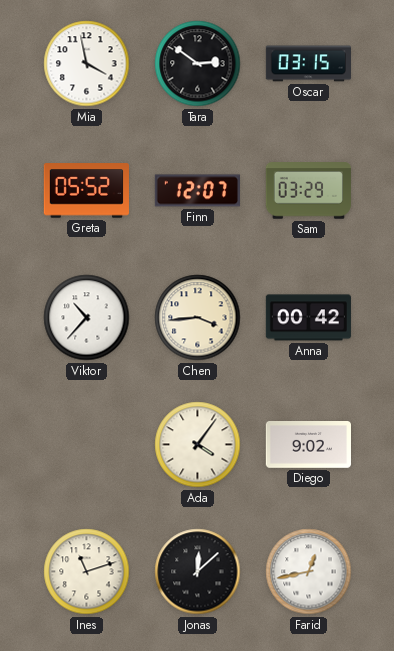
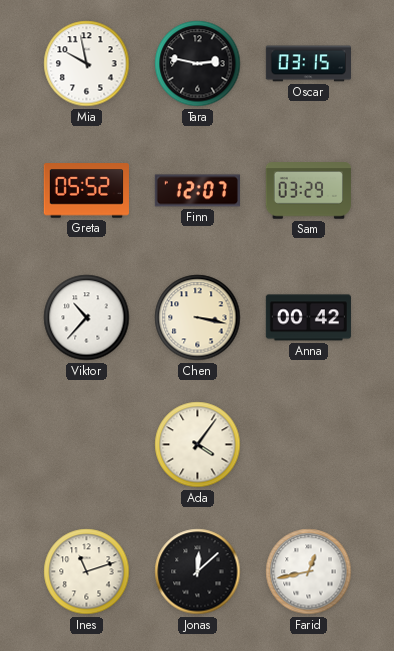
Mia: 3:58 -> 9:58 (87, 64)
Tara: 2:51 -> 2:47 (198, 64)
Chen: 3:44 -> 3:17 (198, 318)
Diego: 9:02 -> none (308, 445)
